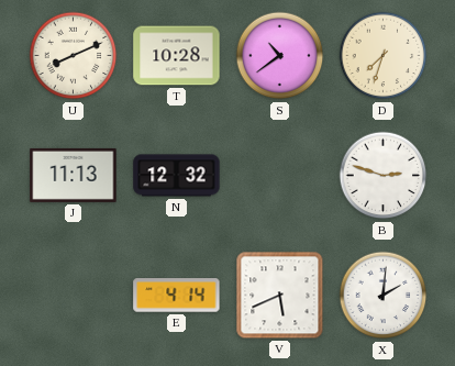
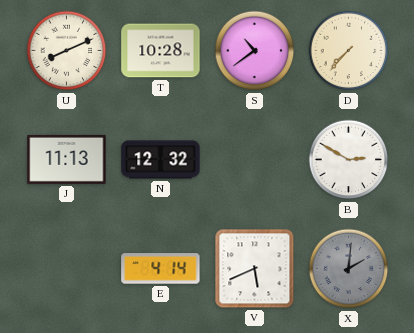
D: 7:33 -> 7:37 (349, 51)
B: 2:48 -> 2:50 (349, 160)
X dial: white -> grey (349, 269)
